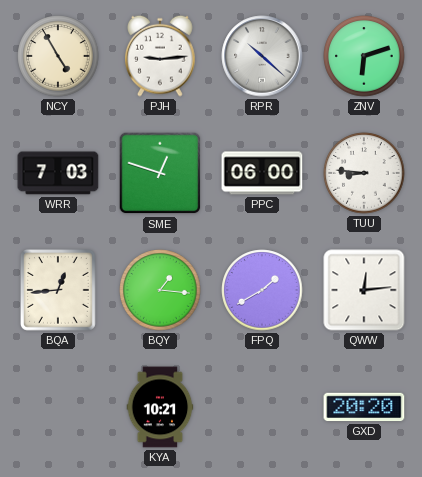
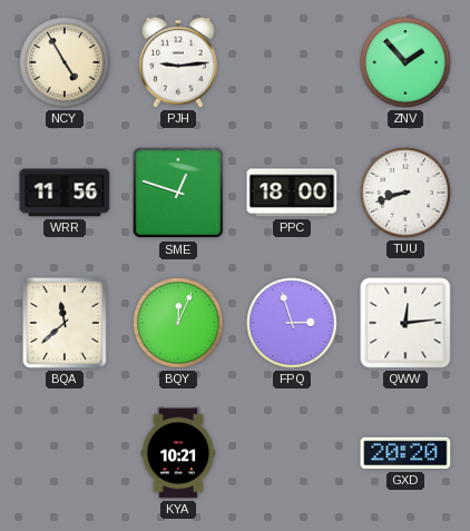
RPR: 10:22 -> none (262, 56)
ZNV: 6:12 -> 1:53 (405, 62)
WRR: 7:03 -> 11:56 (65, 193)
PPC: 06:00 -> 18:00 (292, 193)
TUU: 8:46 -> 8:42 (405, 193)
BQA: 12:44 -> 11:38 (65, 324)
BQY: 1:16 -> 12:04 (178, 323)
FPQ: 1:40 -> 2:57 (292, 323)
